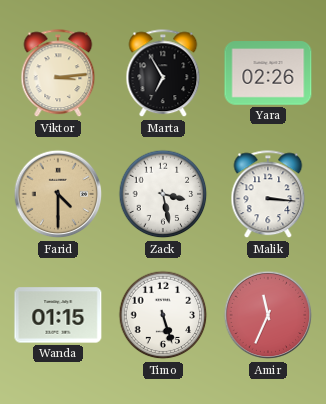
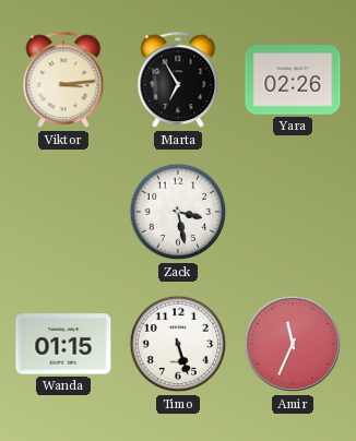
Farid: 4:30 -> none (58, 194)
Malik: 3:16 -> none (268, 195)
